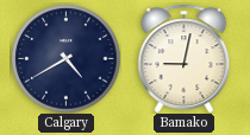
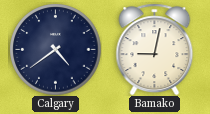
Calgary: 4:40 -> 4:39 (55, 49)
